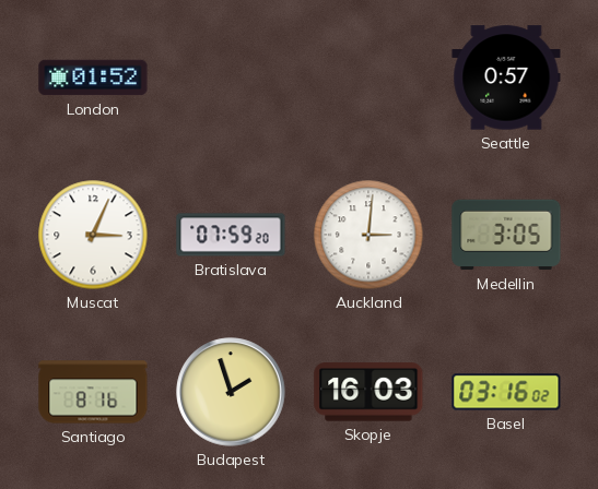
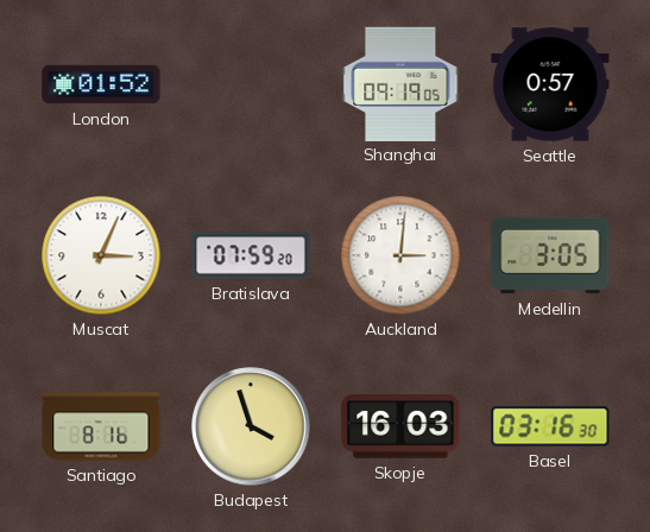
Shanghai: none -> 09:19 (400, 83)
Budapest: 1:57 -> 3:57 (251, 426)
Basel: 03:16:02 -> 03:16:30 (550, 426)
